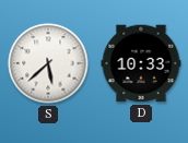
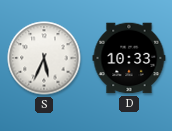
S: 5:38 -> 5:34 (44, 58)
